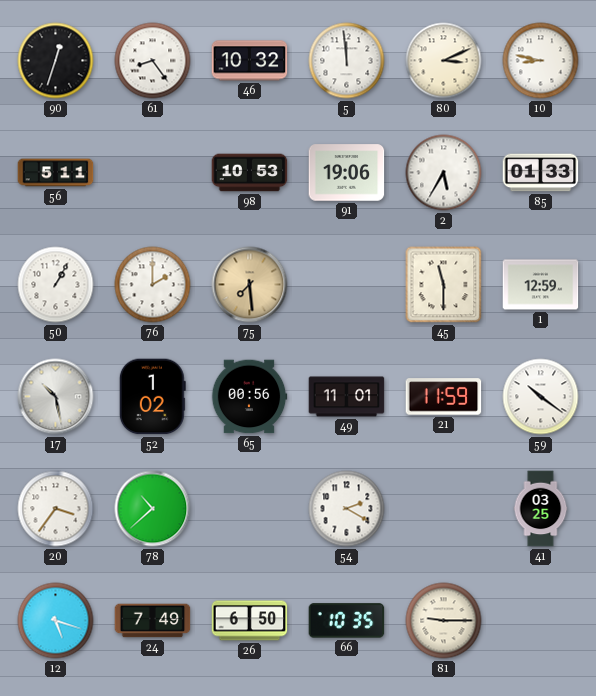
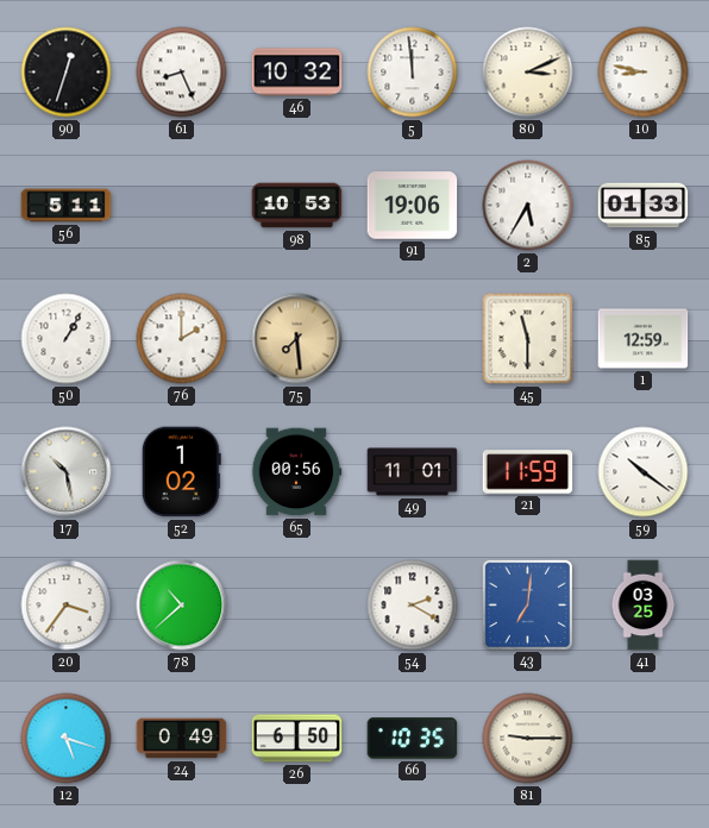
61: 8:24 -> 8:26 (182, 73)
43: none -> 7:01 (527, 604)
24: 7:49 -> 0:49 (182, 739)
